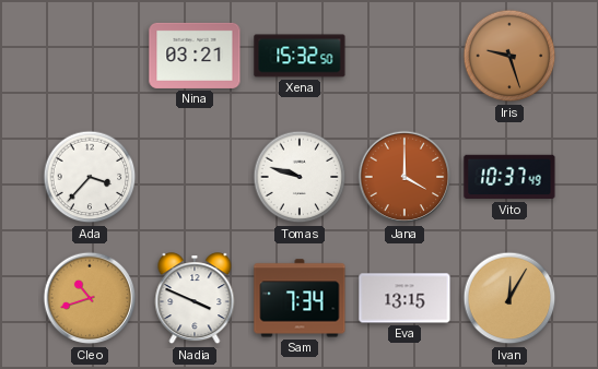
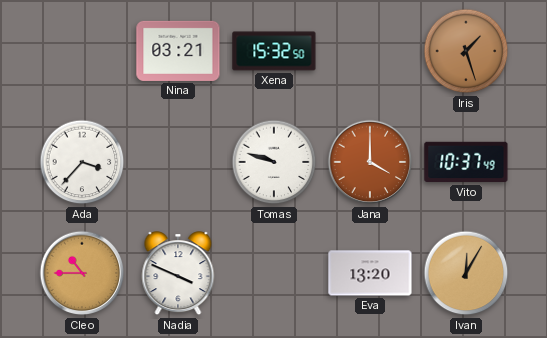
Iris: 9:27 -> 1:27 (466, 51)
Cleo: 10:42 -> 10:45 (82, 273)
Sam: 7:34 -> none (300, 298)
Eva: 13:15 -> 13:20 (370, 273)
